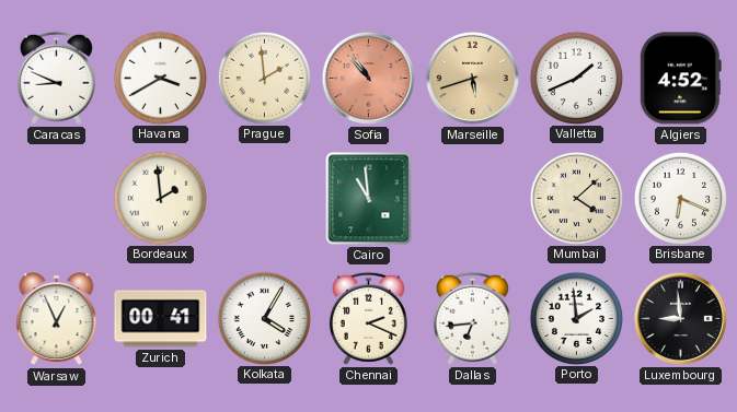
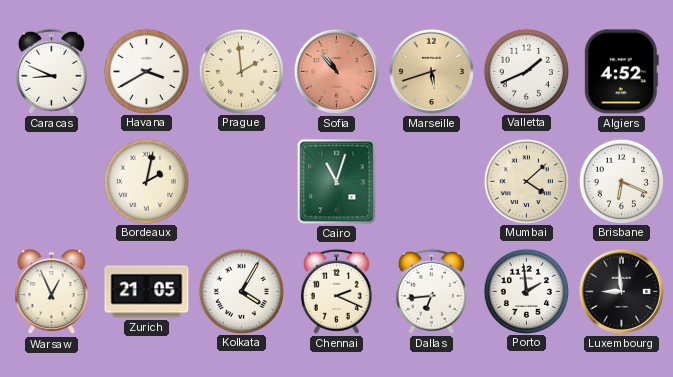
Bordeaux: 1:59 -> 2:02 (146, 181)
Cairo: 10:59 -> 11:03 (337, 182)
Zurich: 00:41 -> 21:05 (147, 292)
